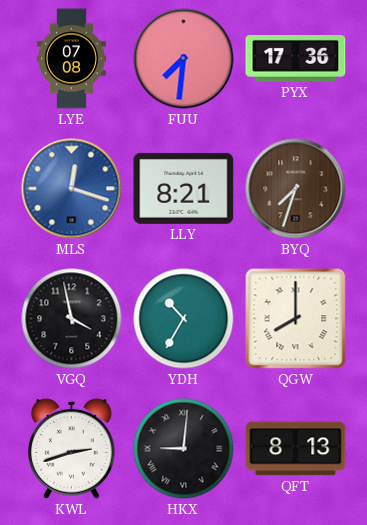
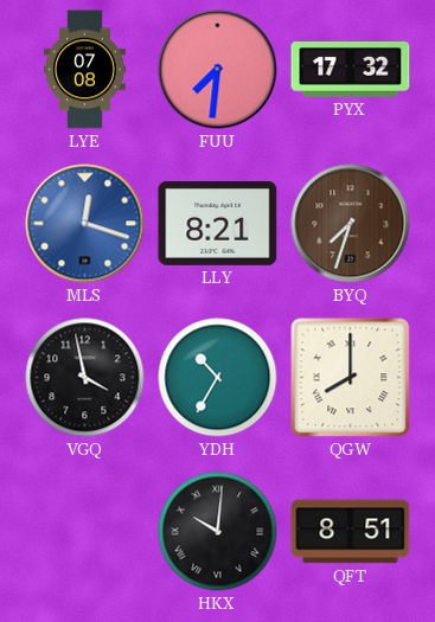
PYX: 17:36 -> 17:32 (351, 70)
KWL: 2:42 -> none (72, 449)
HKX: 9:01 -> 10:01 (218, 532)
QFT: 8:13 -> 8:51 (351, 532)
